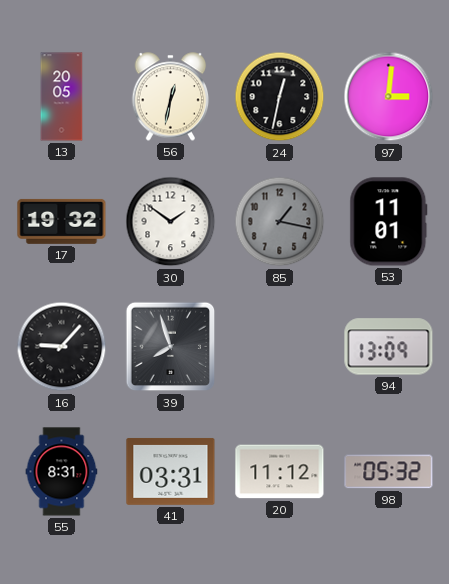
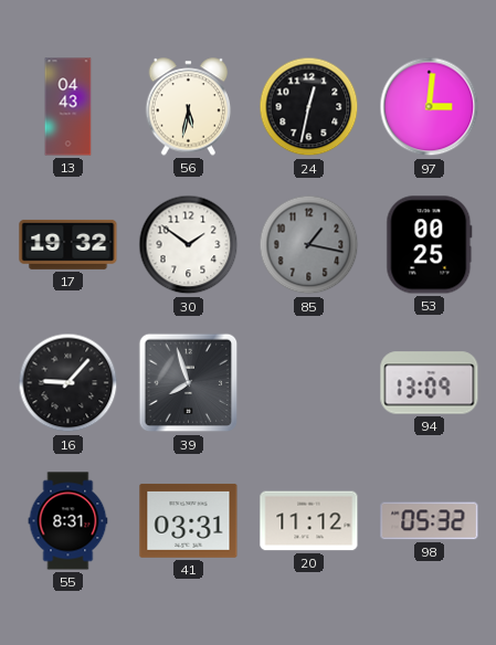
13: 20:05 -> 04:43 (68, 107)
56: 12:32 -> 5:32 (189, 107)
53: 11:01 -> 00:25 (430, 245)
